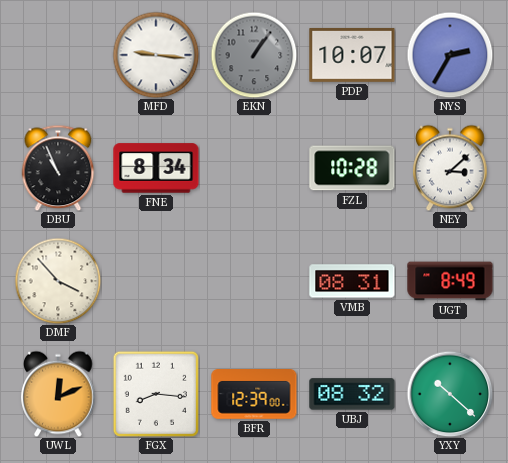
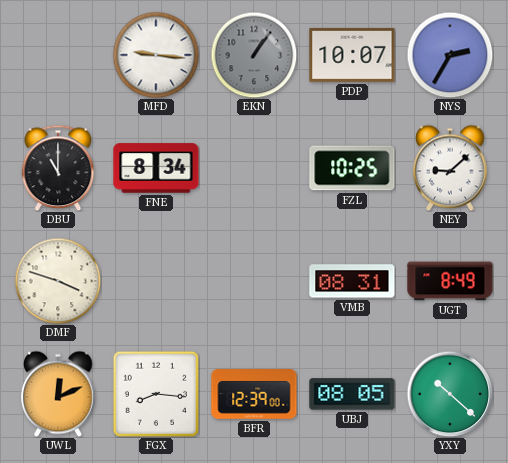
DBU: 10:56 -> 11:00 (58, 168)
FZL: 10:28 -> 10:25 (352, 168)
NEY: 3:08 -> 9:08 (450, 168)
DMF: 3:53 -> 3:48 (58, 281)
UBJ: 08:32 -> 08:05 (352, 394)
